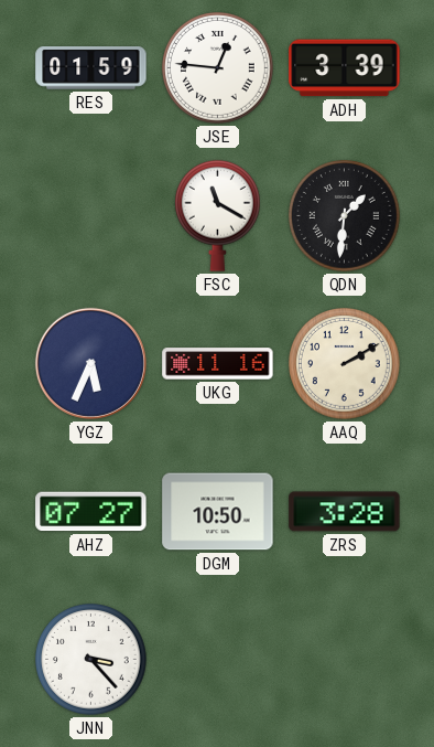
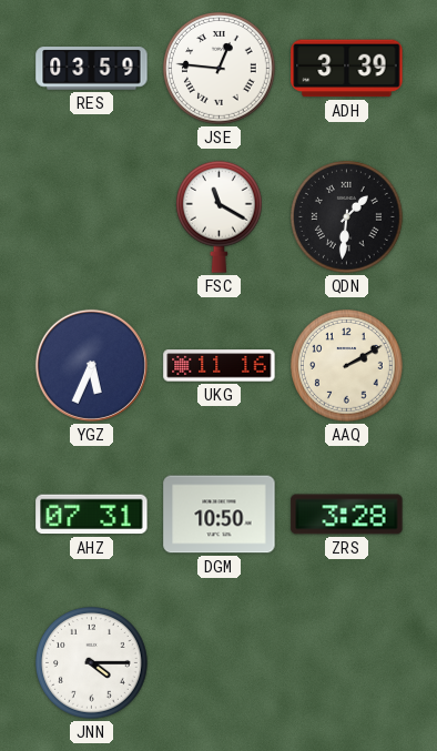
RES: 01:59 -> 03:59 (92, 69)
AHZ: 07:27 -> 07:31 (92, 515)
JNN: 3:23 -> 4:15 (92, 663)
